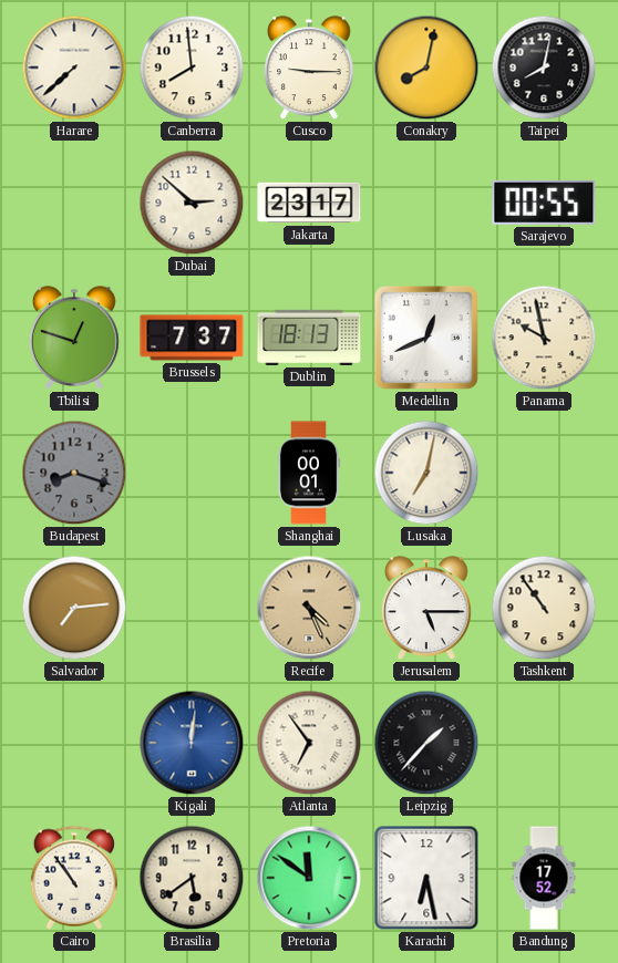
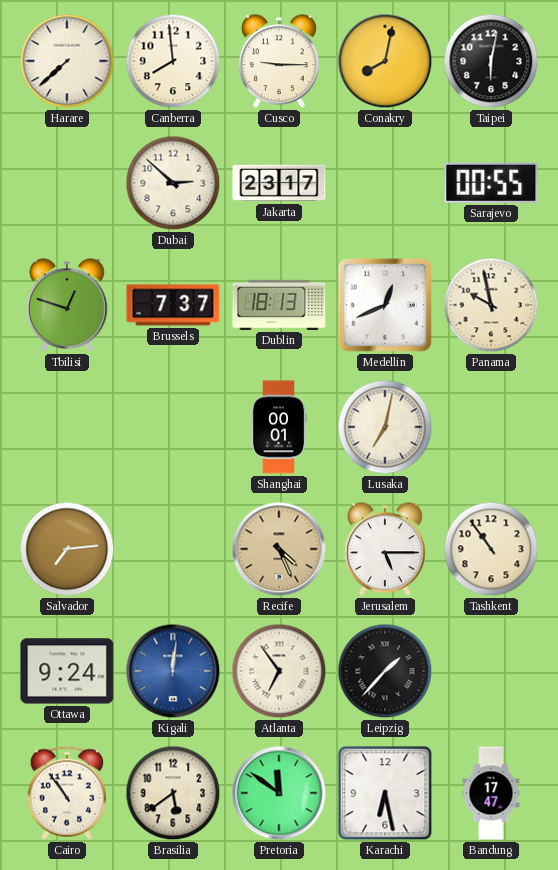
Taipei: 8:02 -> 6:02 (491, 61)
Budapest: 8:18 -> none (74, 473)
Ottawa: none -> 9:24 (67, 671)
Bandung: 17:52 -> 17:47 (491, 793)
